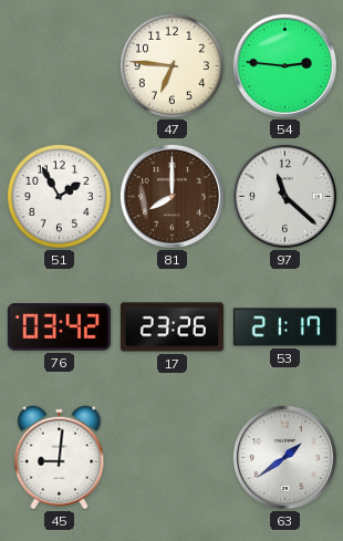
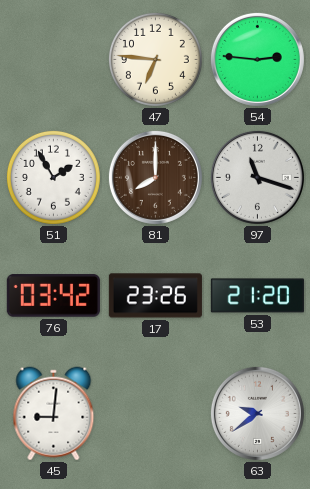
97: 11:22 -> 11:18 (257, 177)
53: 21:17 -> 21:20 (257, 296)
63: 1:39 -> 9:39 (257, 413)
